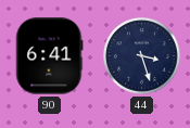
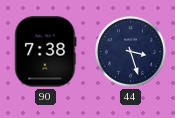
90: 6:41 -> 7:38 (46, 52)
